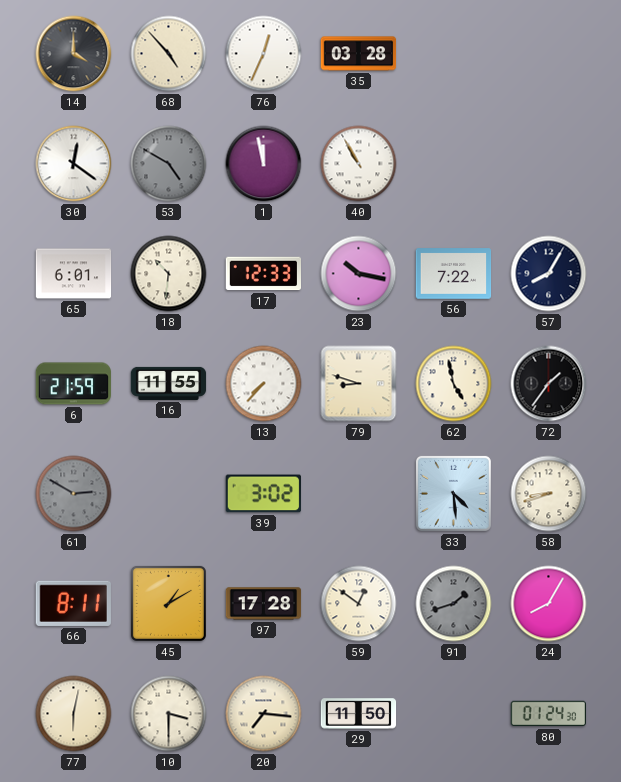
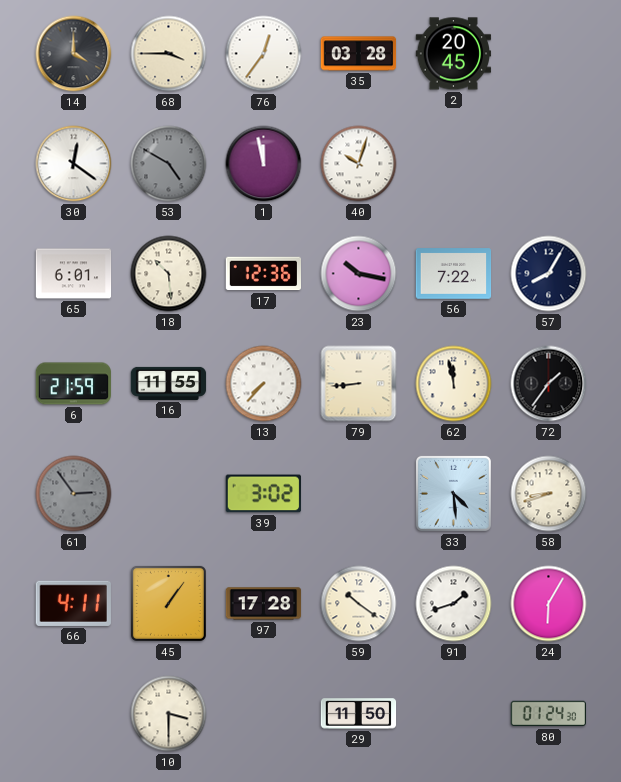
68: 4:53 -> 3:45 (169, 54)
76: 12:34 -> 12:36 (264, 54)
2: none -> 20:45 (454, 54)
40: 10:55 -> 10:03 (359, 164)
18: 10:31 -> 10:29 (169, 274)
17: 12:33 -> 12:36 (263, 274)
79: 8:48 -> 8:44 (359, 384)
62: 4:58 -> 11:58 (454, 384)
61: 2:50 -> 2:54 (74, 494)
66: 8:11 -> 4:11 (73, 603)
45: 1:10 -> 1:06 (168, 603)
59: 12:51 -> 10:21 (359, 604)
91 dial: grey -> white (454, 604)
24: 8:05 -> 6:05 (549, 604)
77: 6:02 -> none (74, 714)
20: 7:16 -> none (264, 714)
